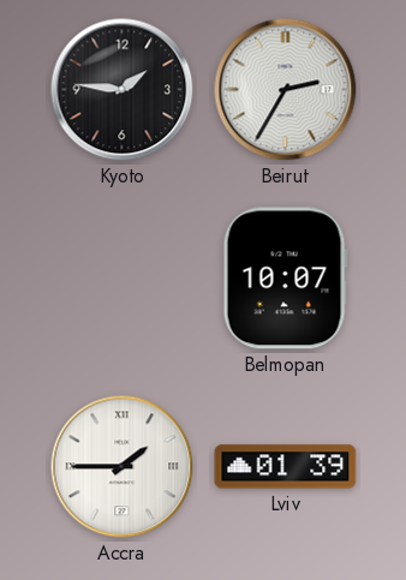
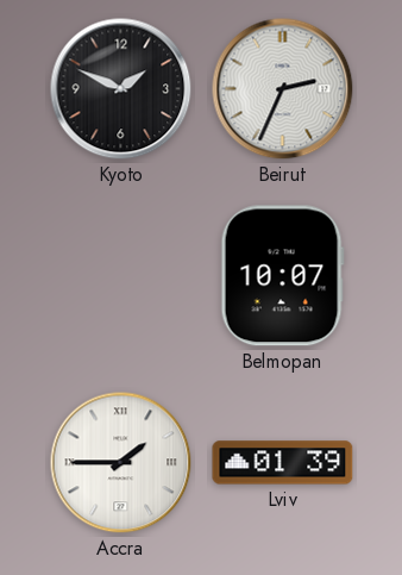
Kyoto: 1:46 -> 1:49 (121, 89)
Beirut: 2:35 -> 2:34 (283, 89)
